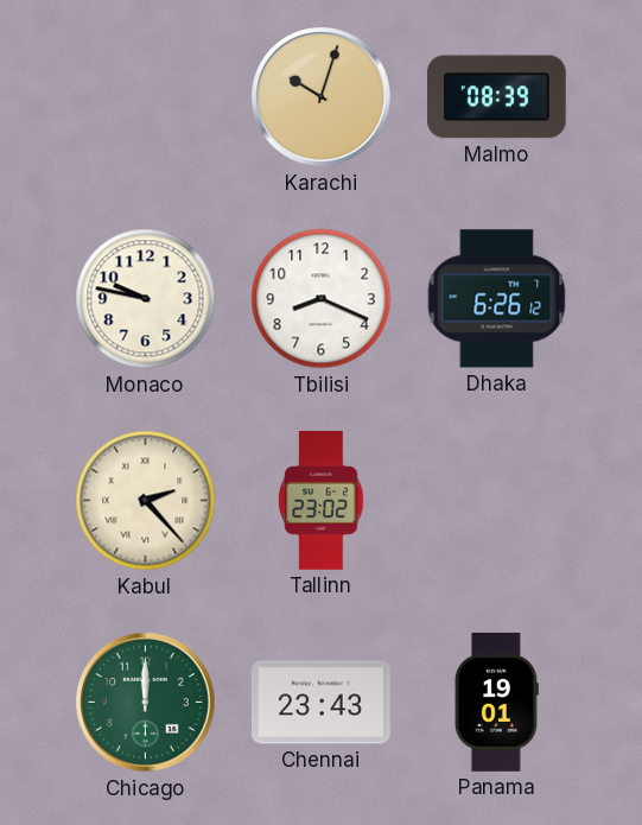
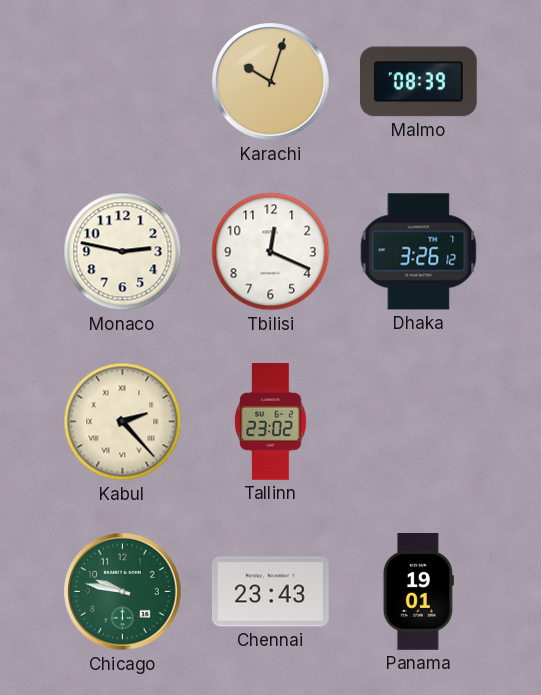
Monaco: 9:47 -> 2:47 (123, 252)
Tbilisi: 8:19 -> 12:19 (271, 252)
Dhaka: 6:26 -> 3:26 (419, 252)
Chicago: 12:00 -> 9:47 (123, 592)
